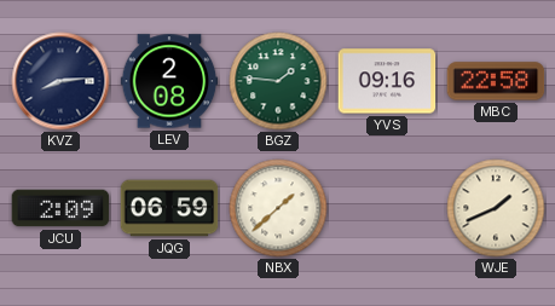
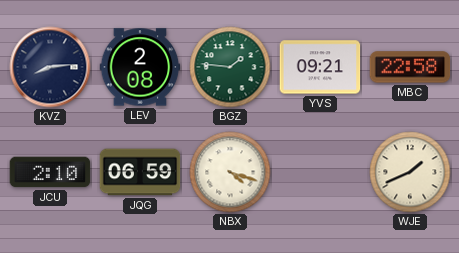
YVS: 09:16 -> 09:21 (320, 67)
JCU: 2:09 -> 2:10 (50, 172)
NBX: 1:38 -> 4:18 (230, 172)
